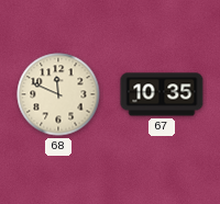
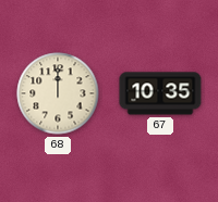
68: 11:49 -> 12:00 (58, 93)
